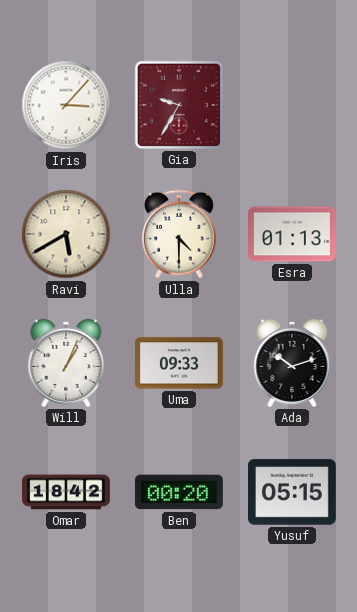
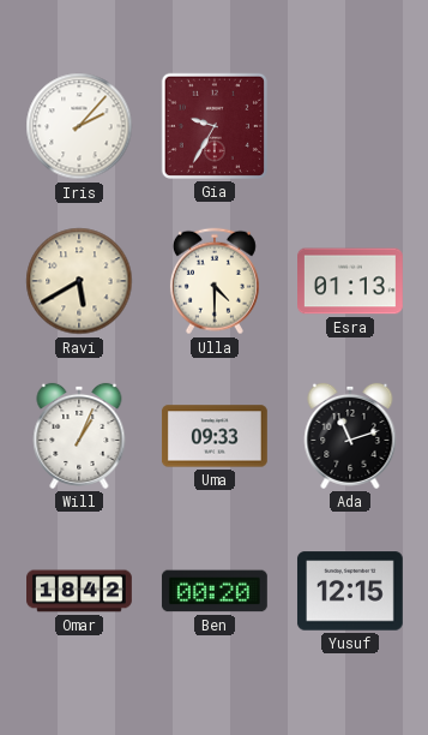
Iris: 3:07 -> 2:07 (79, 126)
Ada: 10:12 -> 11:12 (350, 436)
Yusuf: 05:15 -> 12:15 (350, 591)
